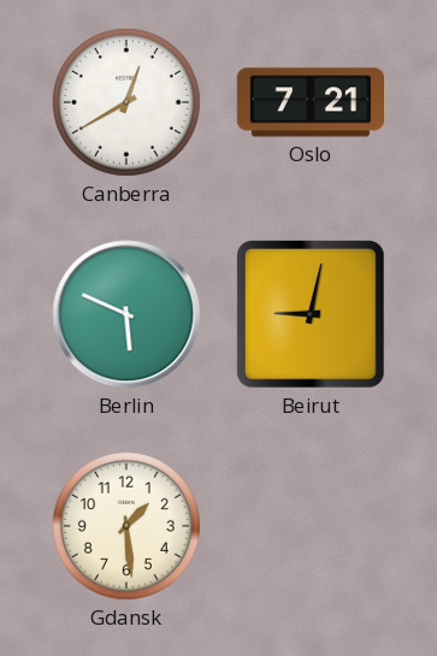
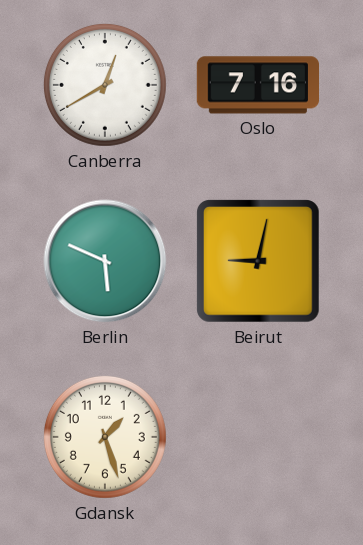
Oslo: 7:21 -> 7:16 (257, 85)
Gdansk: 1:29 -> 1:27 (105, 437)
